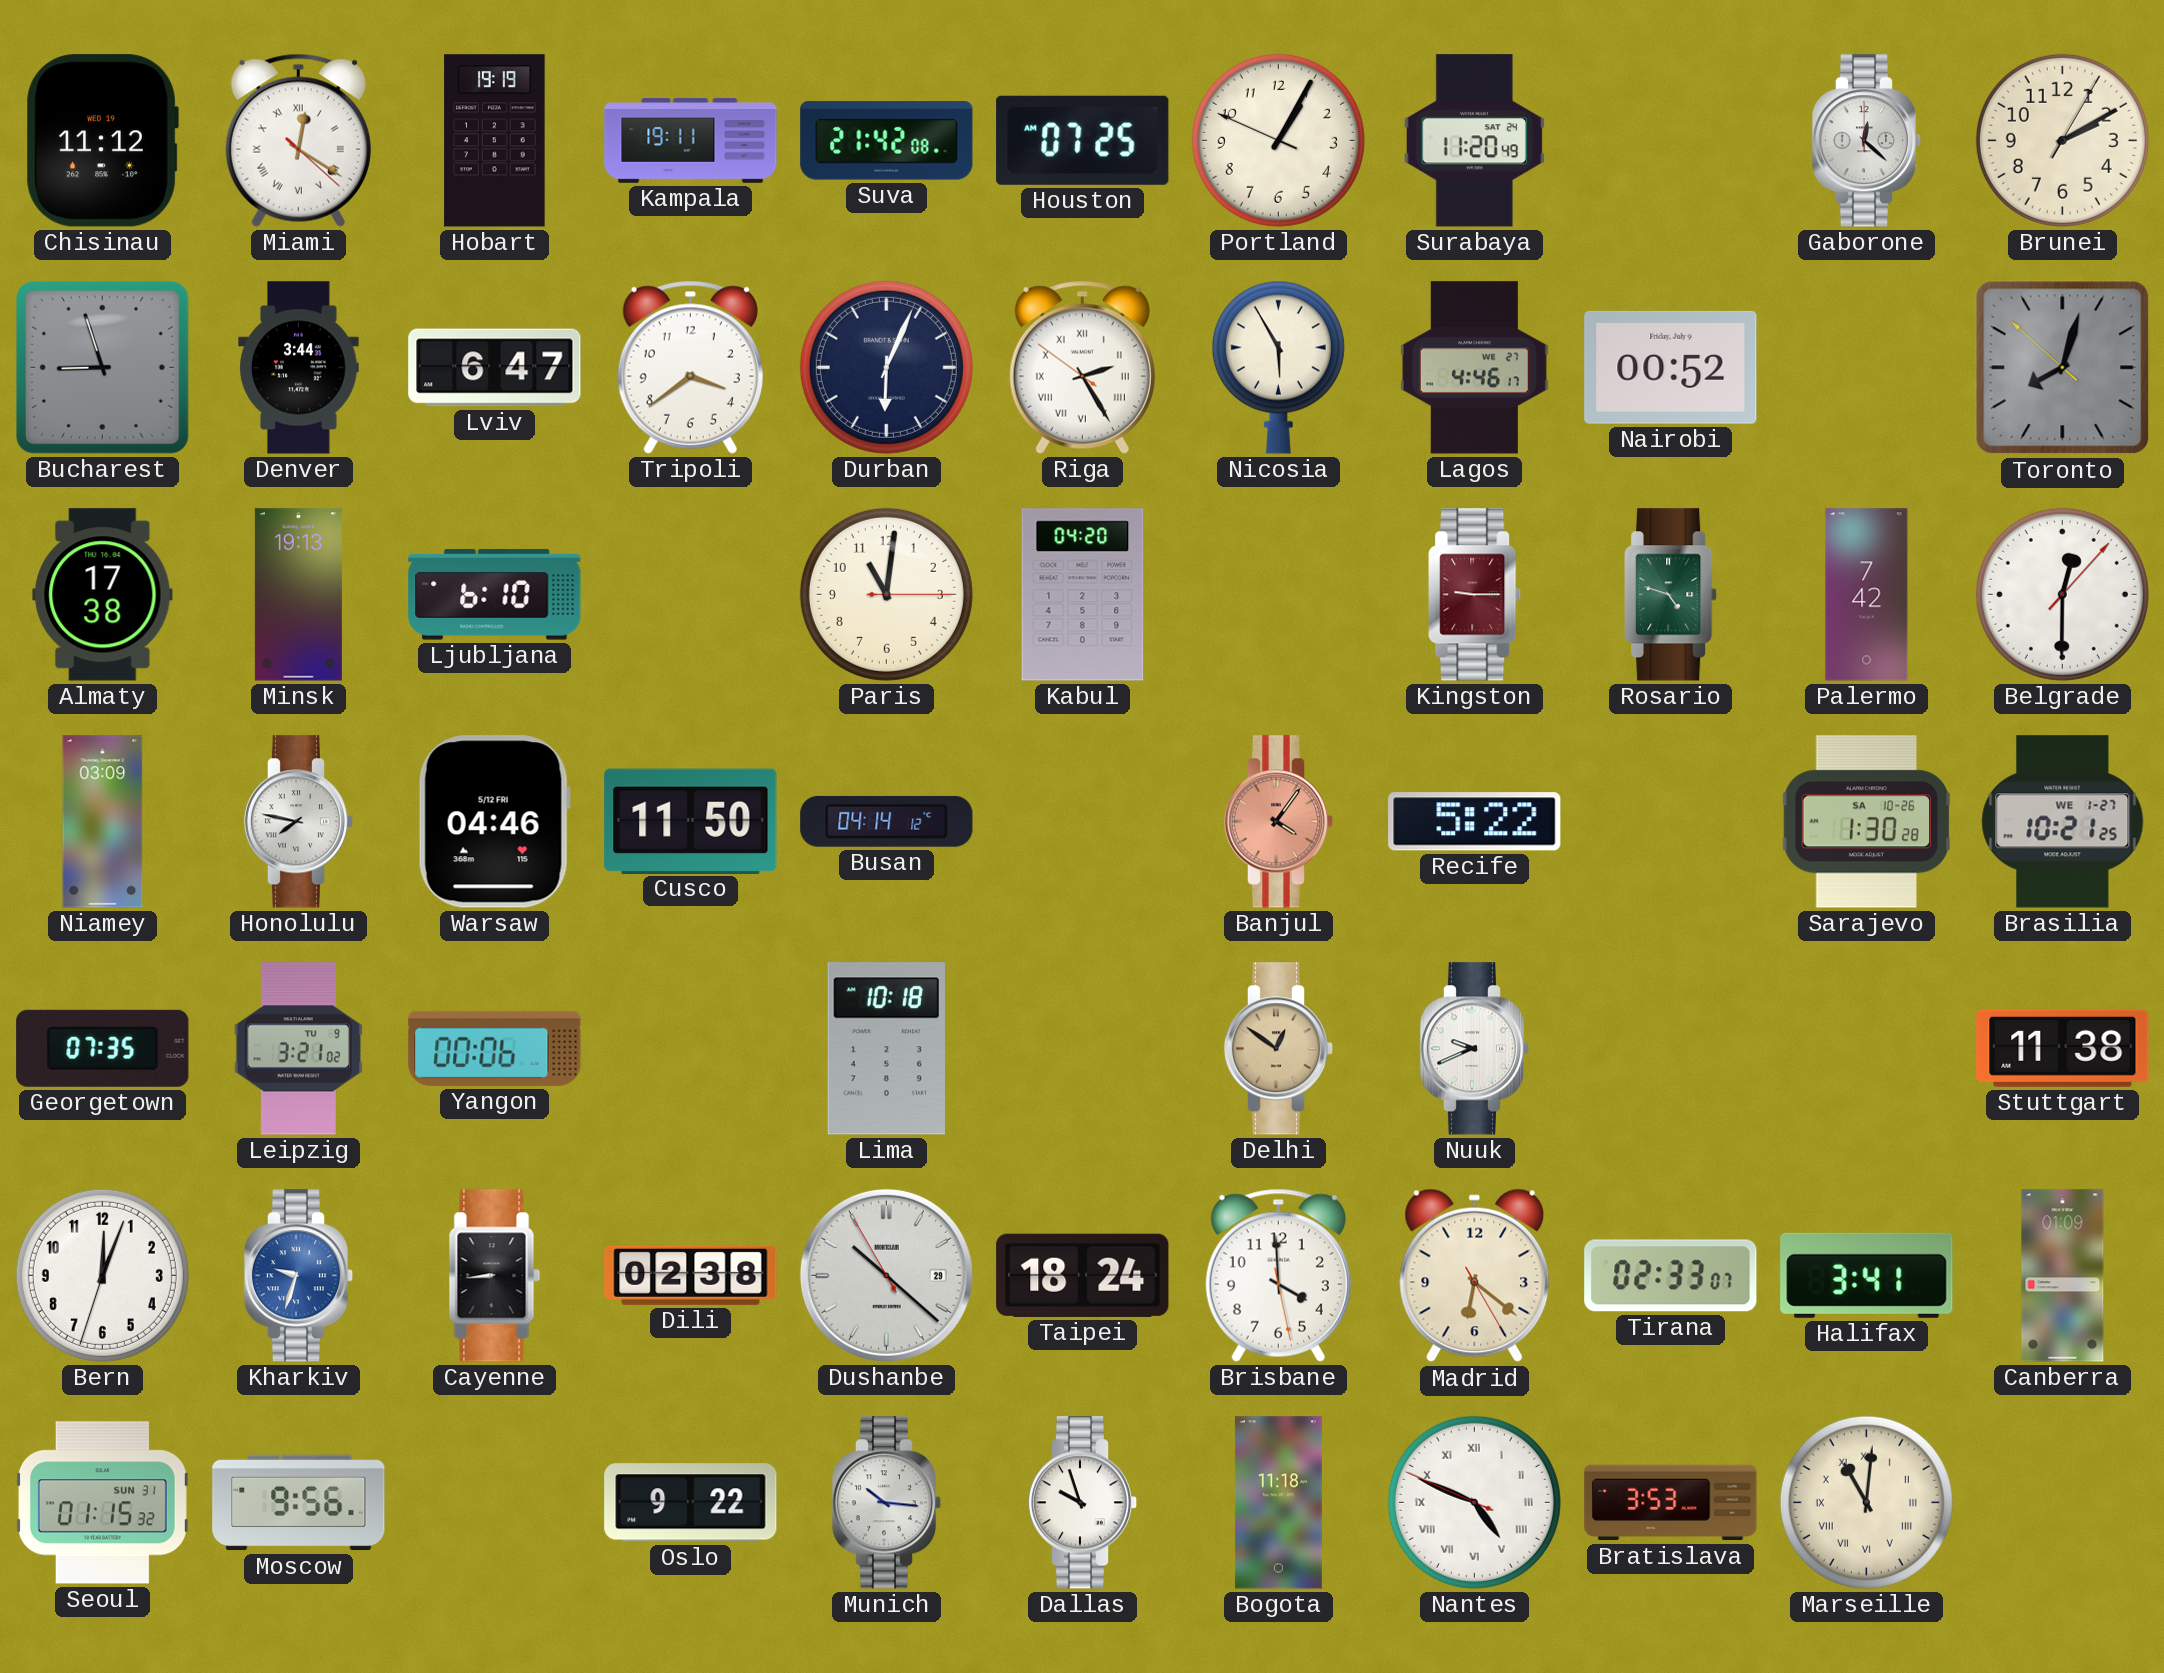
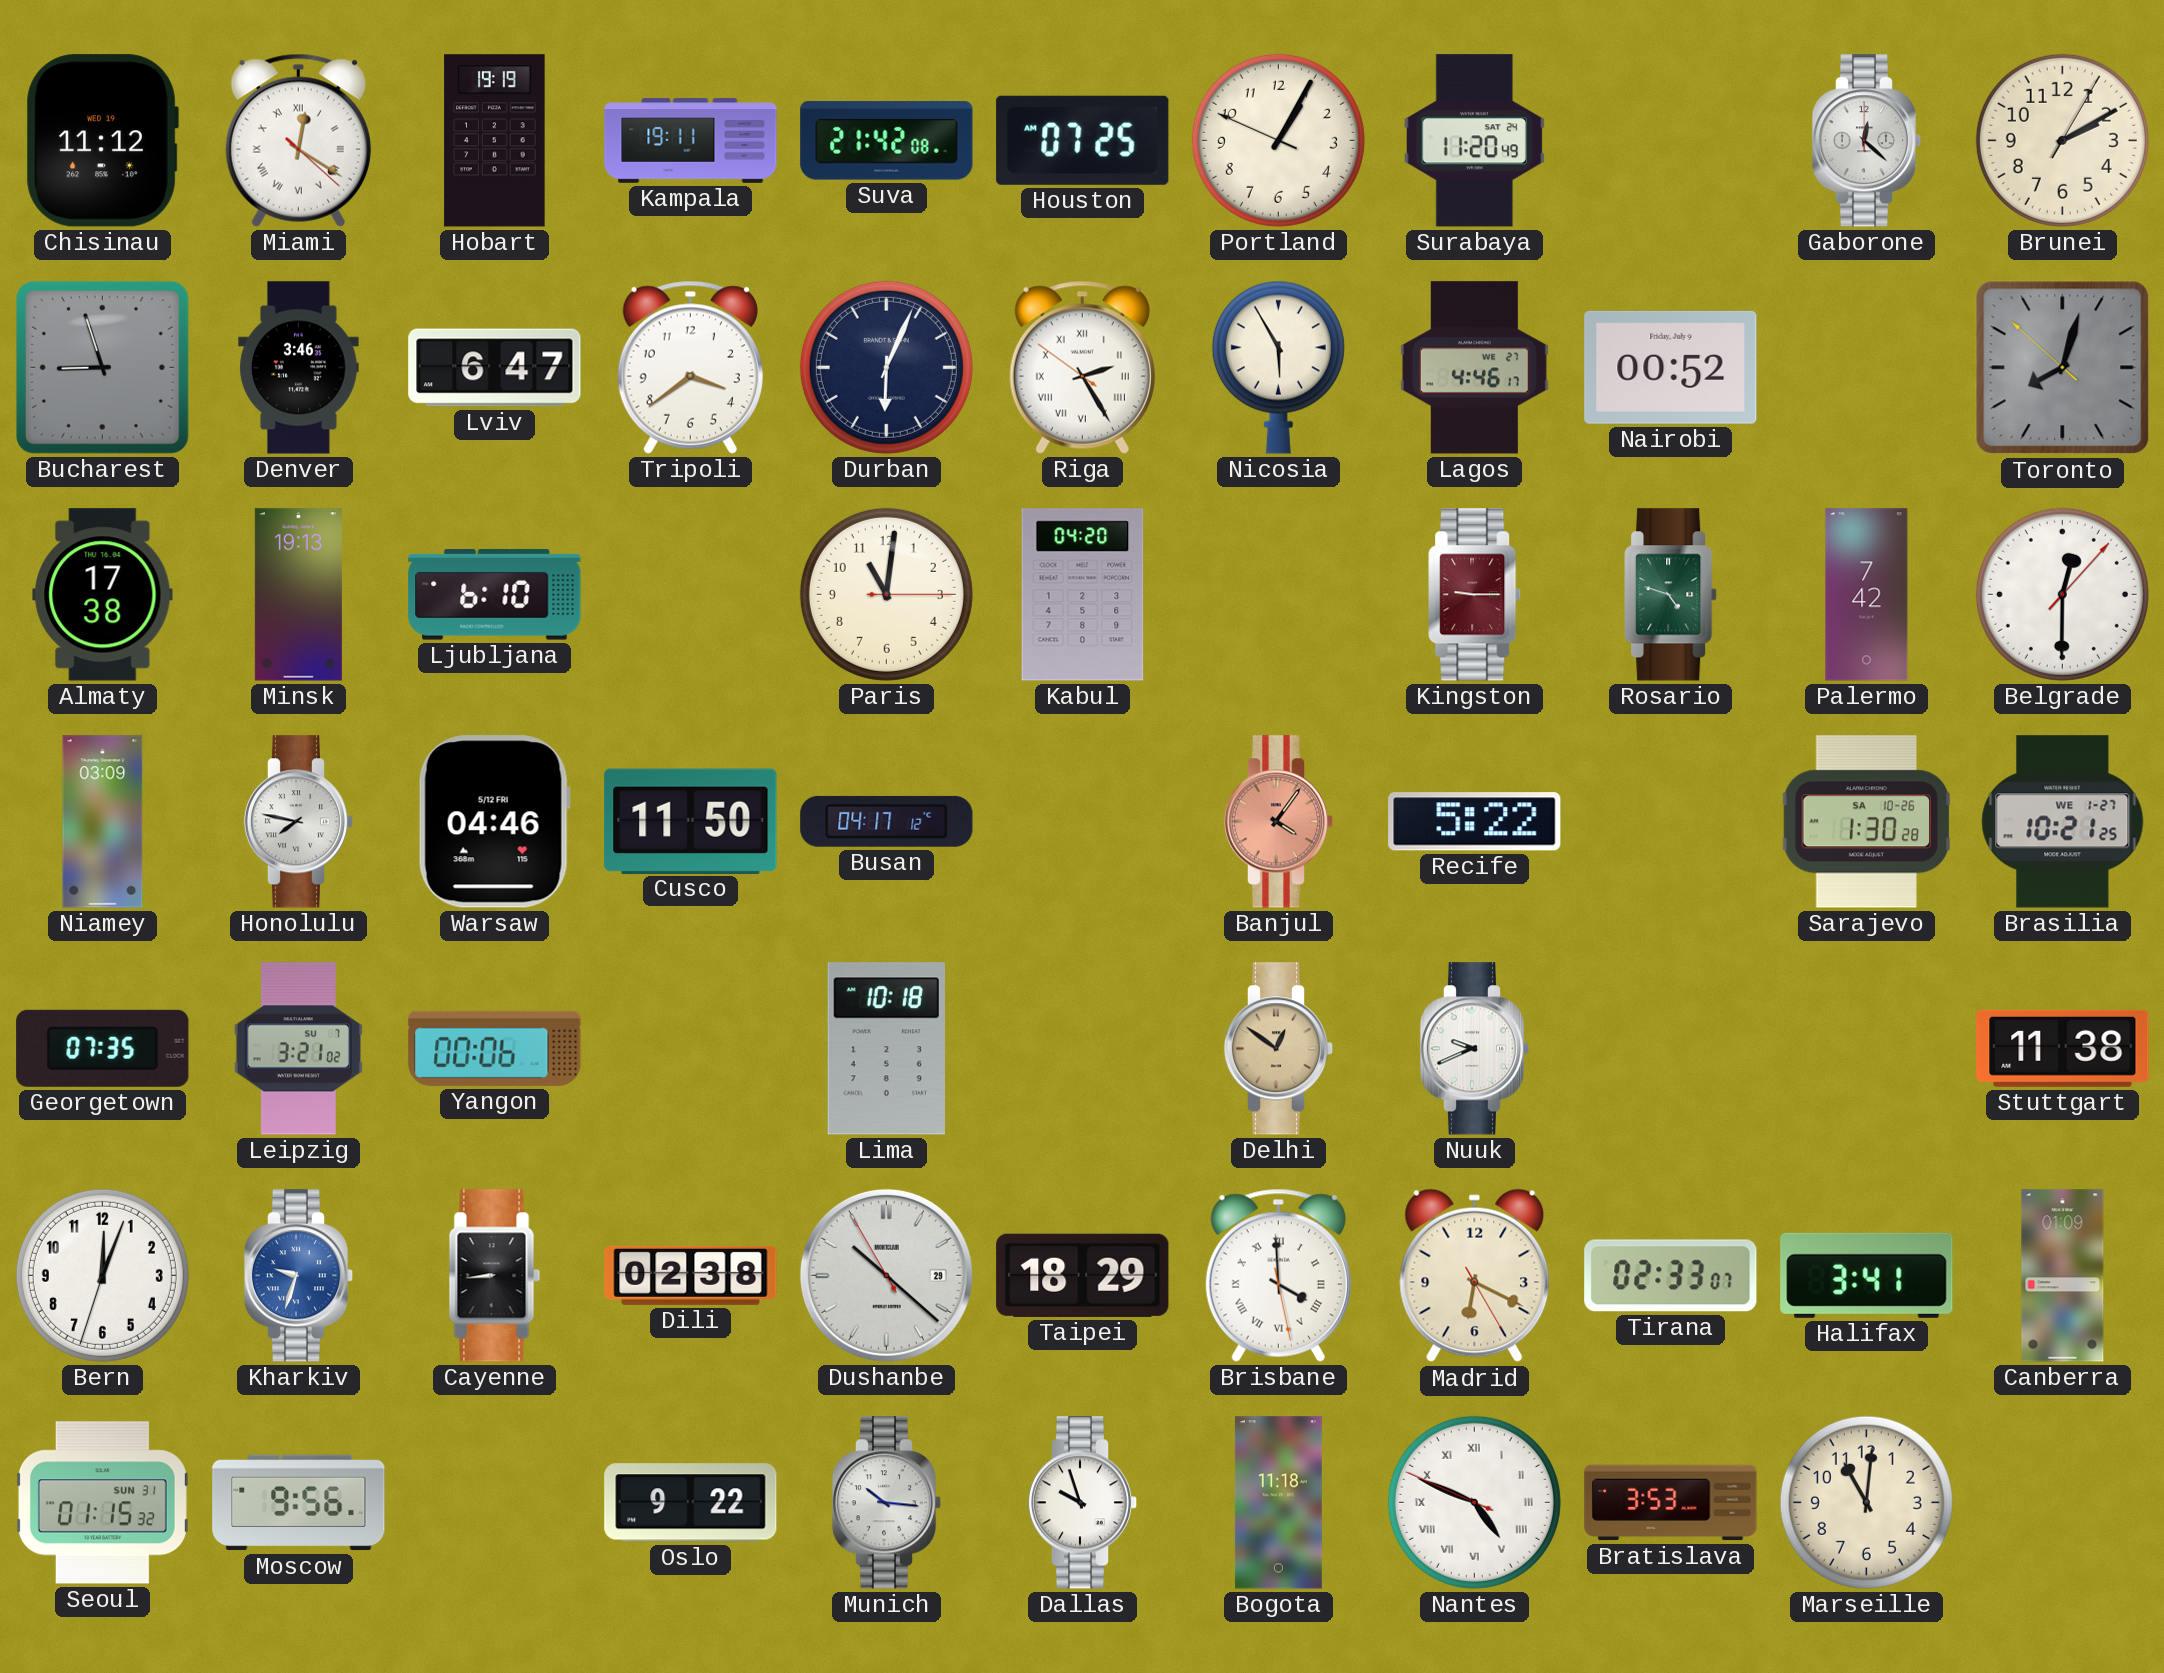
Denver: 3:44 -> 3:46 (299, 368)
Busan: 04:14 -> 04:17 (887, 821)
Leipzig date: TU 9 -> SU 7 (298, 1049)
Taipei: 18:24 -> 18:29 (1083, 1275)
Brisbane numerals: Arabic -> Roman (1278, 1275)
Madrid: 6:21 -> 6:19 (1475, 1276)
Marseille numerals: Roman -> Arabic (1866, 1502)
